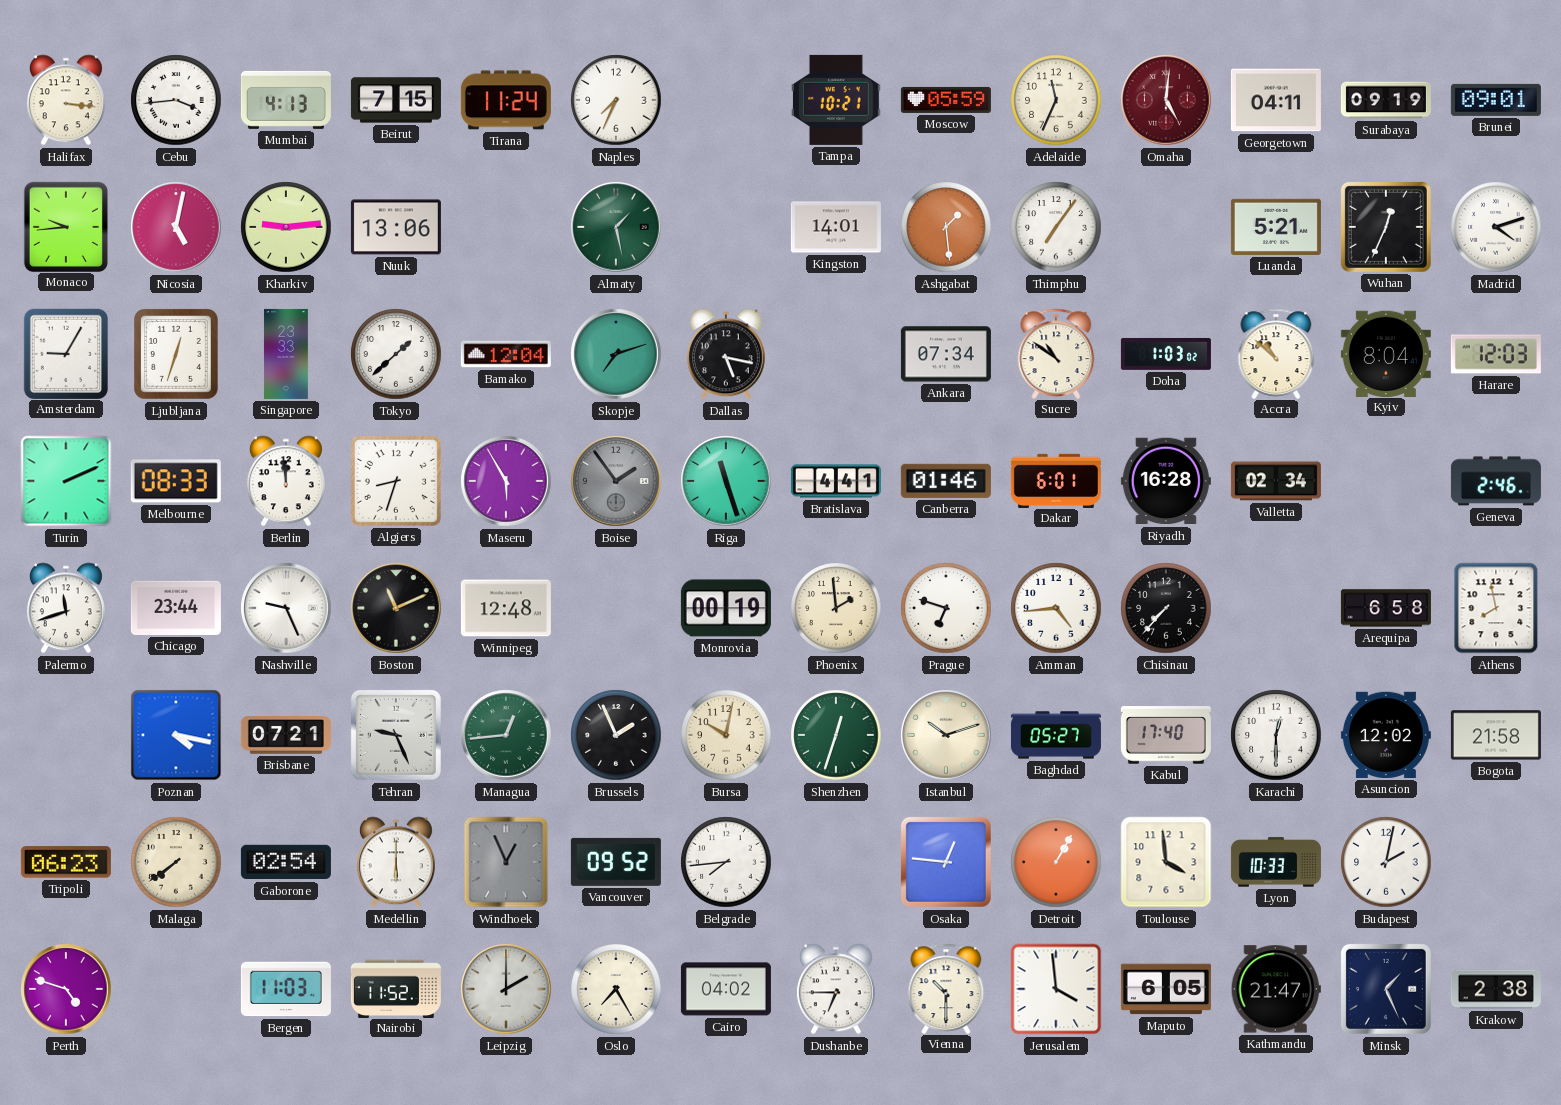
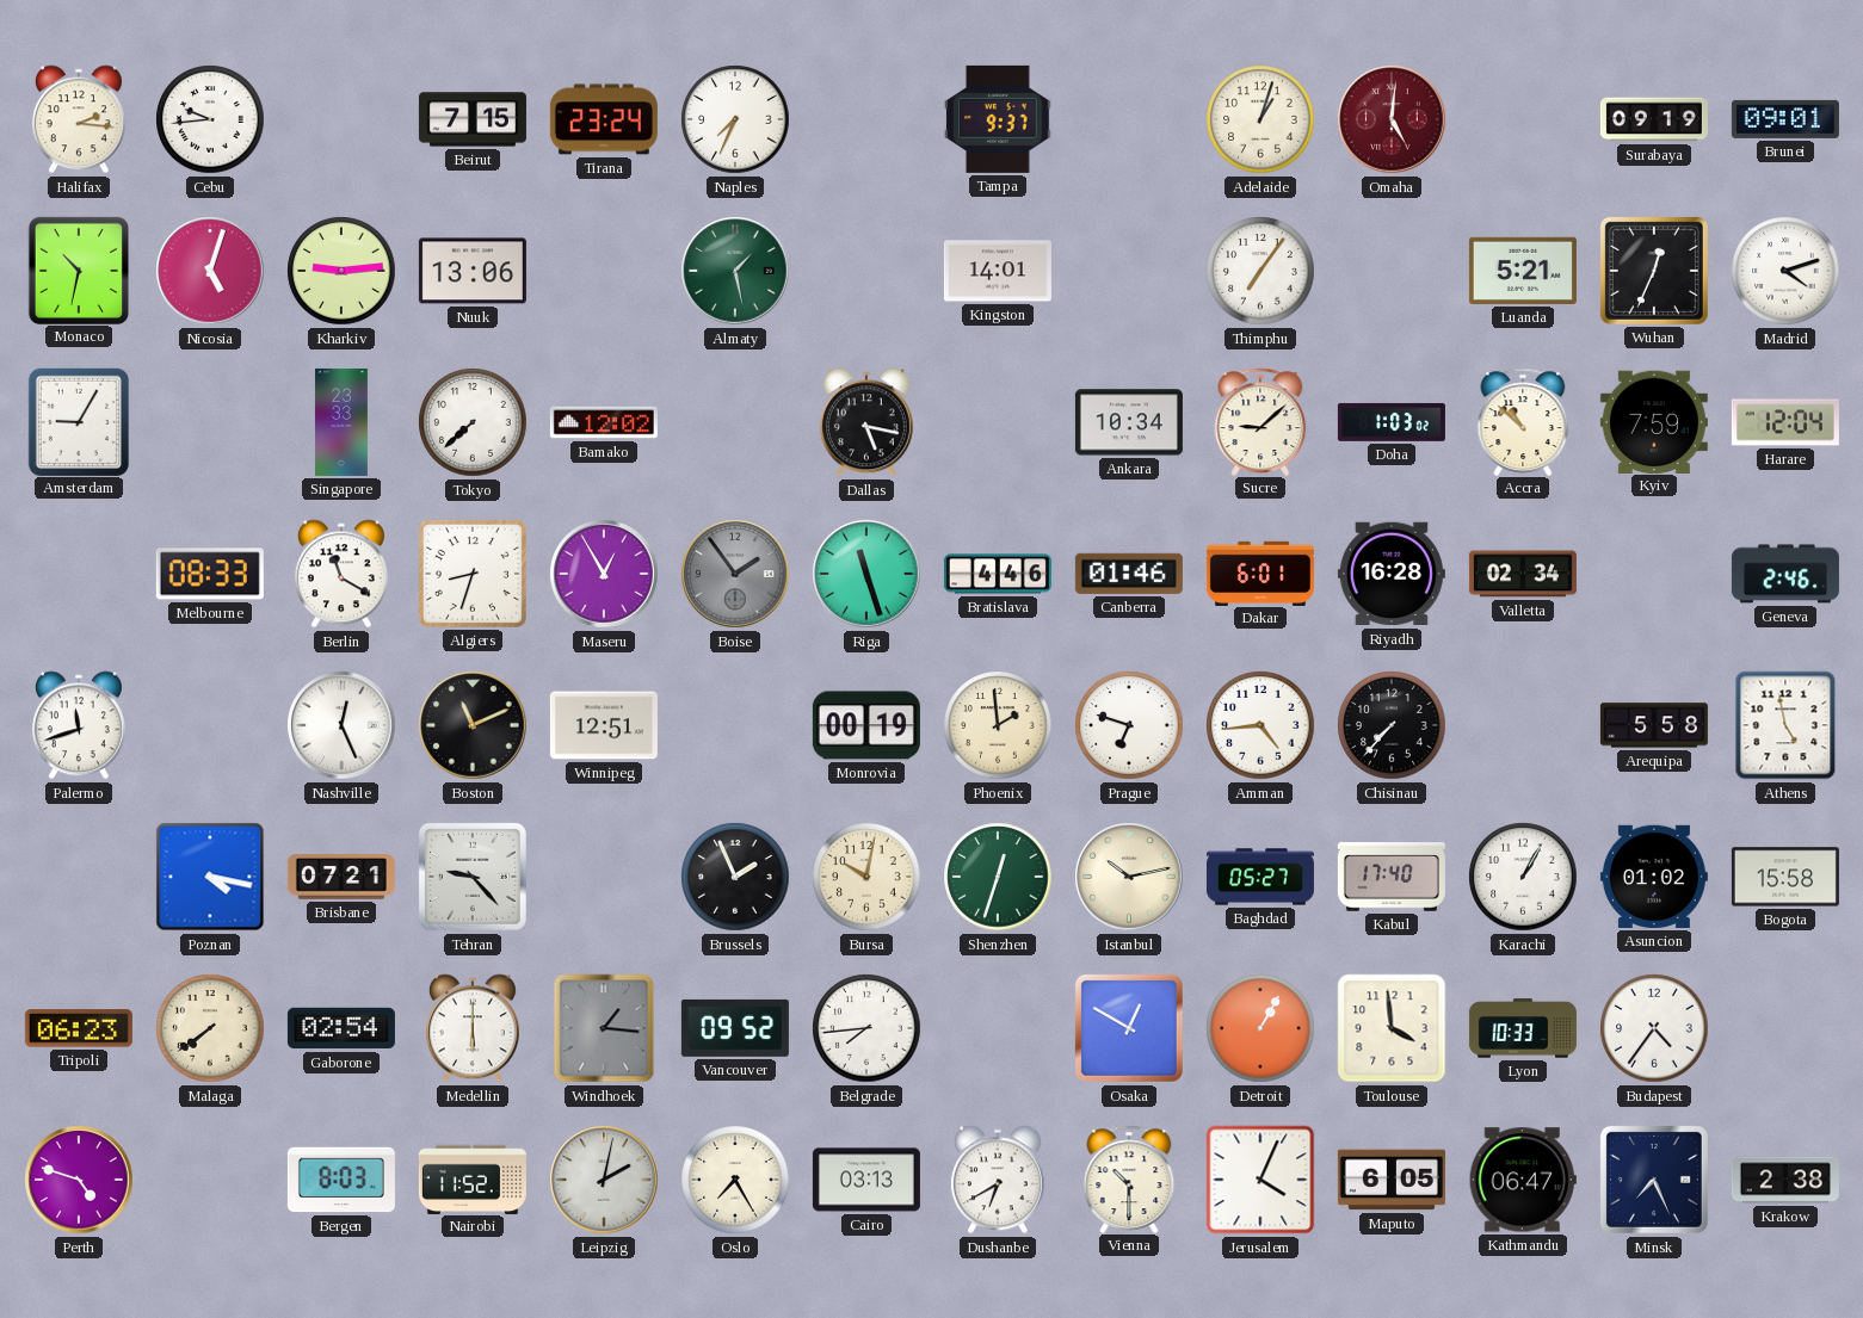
Halifax: 3:16 -> 2:16 (79, 119)
Cebu: 3:44 -> 9:44 (210, 119)
Mumbai: 4:13 -> none (286, 100)
Tirana: 11:24 -> 23:24 (604, 119)
Tampa: 10:21 -> 9:37 (999, 119)
Moscow: 05:59 -> none (946, 100)
Adelaide: 11:34 -> 1:03 (1260, 119)
Georgetown: 04:11 -> none (1276, 100)
Monaco: 9:44 -> 10:32 (78, 270)
Nicosia: 5:02 -> 5:03 (210, 271)
Ashgabat: 1:29 -> none (946, 227)
Ljubljana: 12:33 -> none (177, 355)
Tokyo: 1:38 -> 7:38 (473, 422)
Bamako: 12:04 -> 12:02 (604, 422)
Skopje: 7:12 -> none (616, 354)
Ankara: 07:34 -> 10:34 (1129, 422)
Sucre: 10:51 -> 9:08 (1260, 421)
Kyiv: 8:04 -> 7:59 (1654, 421)
Harare: 12:03 -> 12:04 (1785, 422)
Turin: 2:11 -> none (66, 481)
Berlin: 11:59 -> 11:20 (341, 574)
Maseru: 5:55 -> 12:55 (604, 574)
Bratislava: 4:41 -> 4:46 (998, 574)
Chicago: 23:44 -> none (176, 608)
Nashville: 9:26 -> 12:26 (341, 725)
Winnipeg: 12:48 -> 12:51 (604, 725)
Arequipa: 6:58 -> 5:58 (1654, 725)
Athens: 7:58 -> 4:58 (1785, 725)
Tehran: 9:26 -> 9:23 (473, 877)
Managua: 12:44 -> none (506, 735)
Istanbul: 10:12 -> 10:13 (1129, 877)
Karachi: 12:30 -> 1:05 (1523, 877)
Asuncion: 12:02 -> 01:02 (1654, 877)
Bogota: 21:58 -> 15:58 (1785, 877)
Windhoek: 12:56 -> 1:16 (604, 1028)
Osaka: 12:46 -> 12:50 (1129, 1028)
Budapest: 2:02 -> 4:36 (1654, 1028)
Bergen: 11:03 -> 8:03 (341, 1180)
Leipzig: 2:00 -> 2:02 (604, 1180)
Cairo: 04:02 -> 03:13 (866, 1180)
Dushanbe: 6:45 -> 6:40 (998, 1180)
Jerusalem: 3:59 -> 4:04 (1260, 1180)
Kathmandu: 21:47 -> 06:47 (1523, 1180)
Minsk: 1:26 -> 7:26 (1654, 1180)
